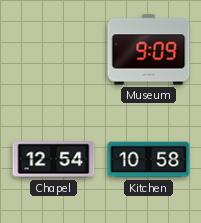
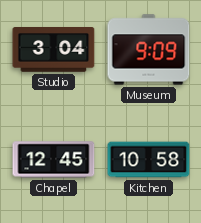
Studio: none -> 3:04 (54, 50)
Chapel: 12:54 -> 12:45 (54, 160)
